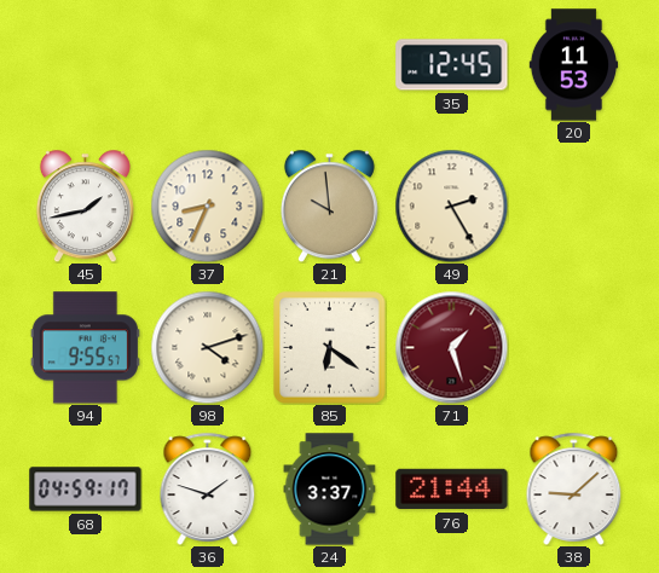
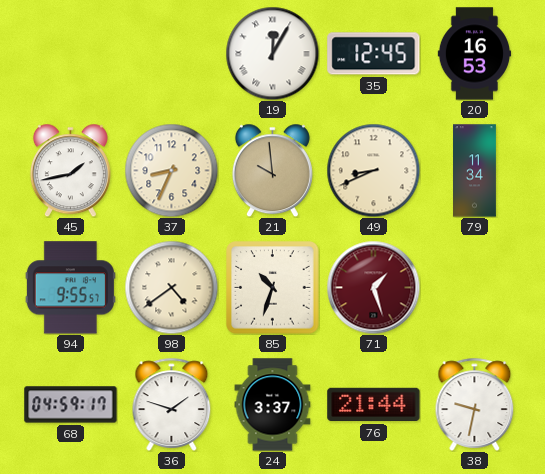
19: none -> 12:05 (272, 53)
20: 11:53 -> 16:53 (475, 54)
49: 2:25 -> 8:41 (373, 170)
79: none -> 11:34 (475, 171)
98: 4:12 -> 4:39 (171, 287)
85: 6:21 -> 10:33 (273, 288)
38: 9:08 -> 9:32 (475, 404)
